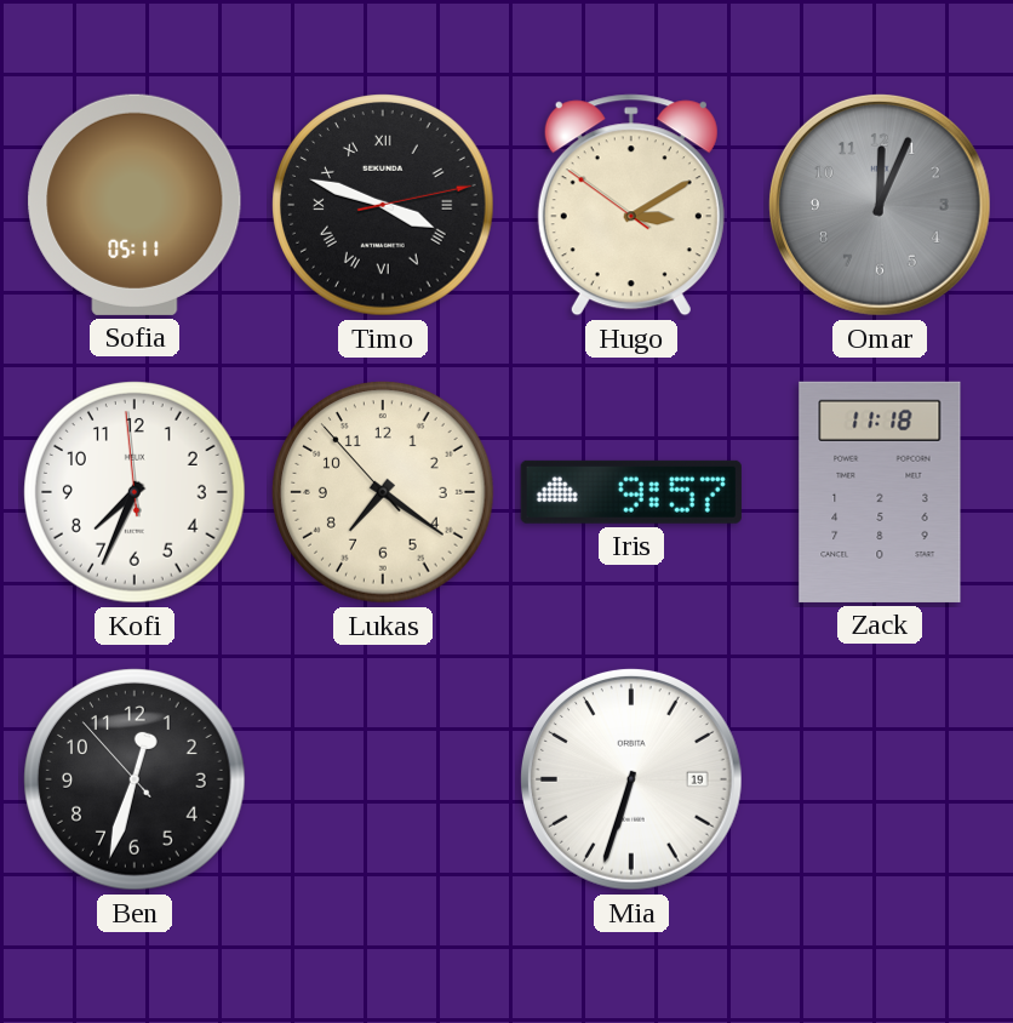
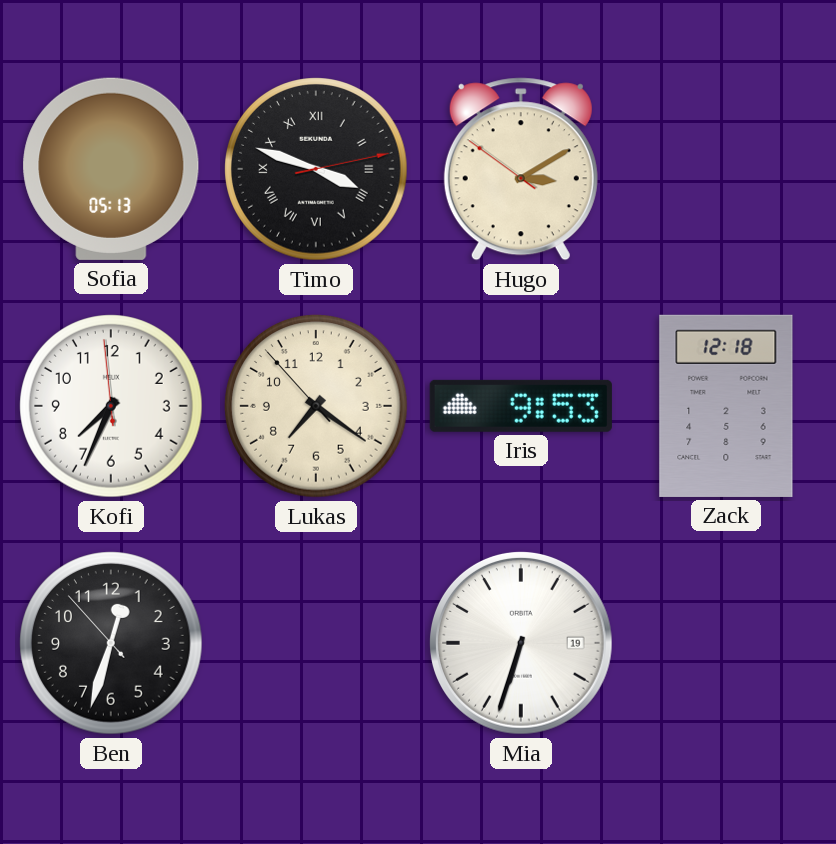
Sofia: 05:11 -> 05:13 (111, 169)
Omar: 12:04 -> none (880, 205)
Iris: 9:57 -> 9:53 (521, 406)
Zack: 11:18 -> 12:18 (726, 406)
